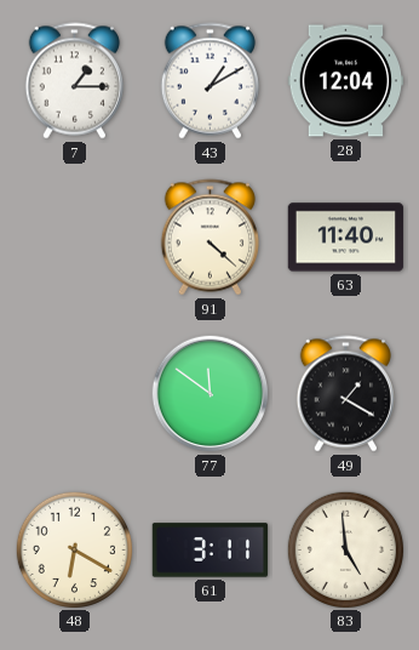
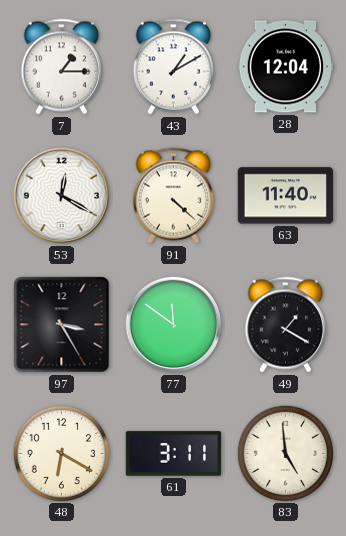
53: none -> 12:20 (62, 196)
97: none -> 3:25 (62, 325)
